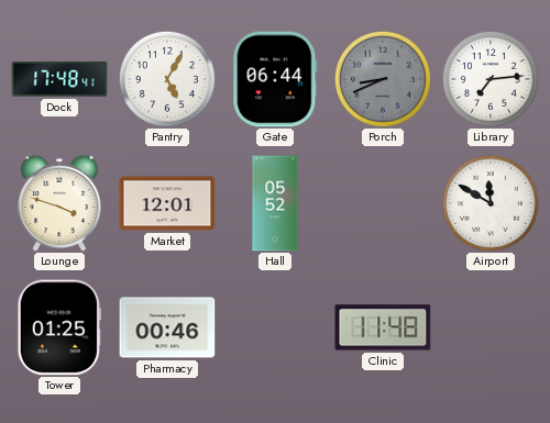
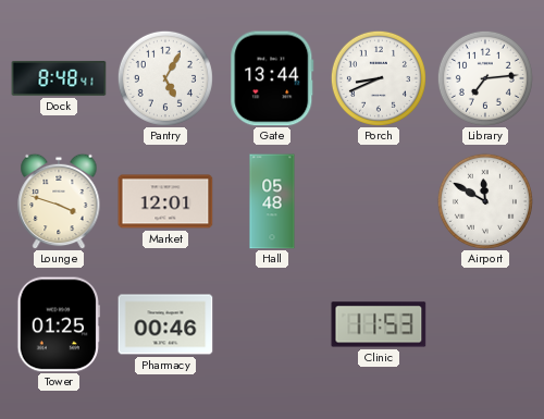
Dock: 17:48 -> 8:48 (59, 78)
Gate: 06:44 -> 13:44 (272, 78)
Porch dial: grey -> white (379, 78)
Hall: 05:52 -> 05:48 (272, 201)
Clinic: 11:48 -> 11:53 (379, 324)
